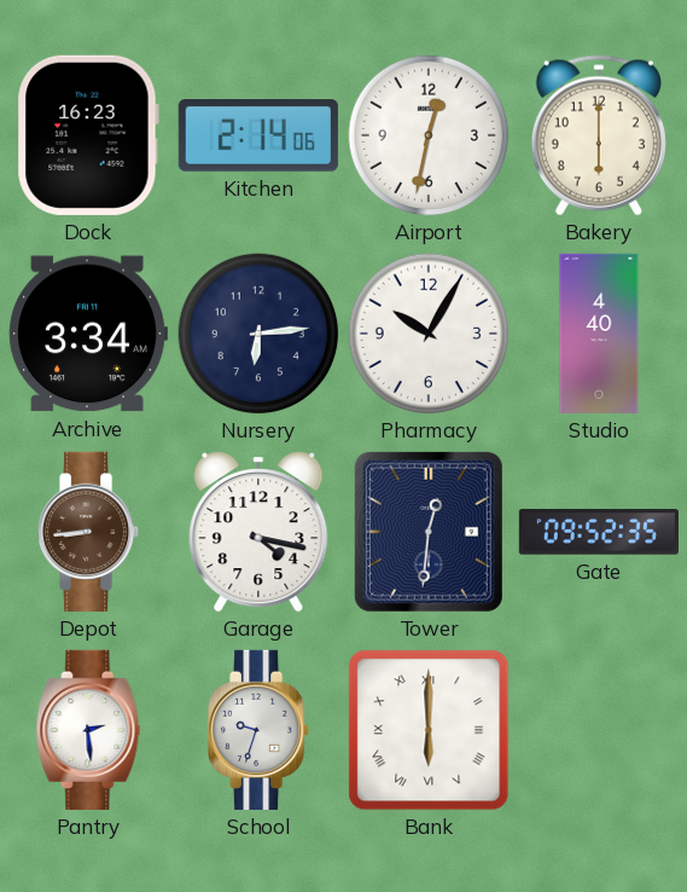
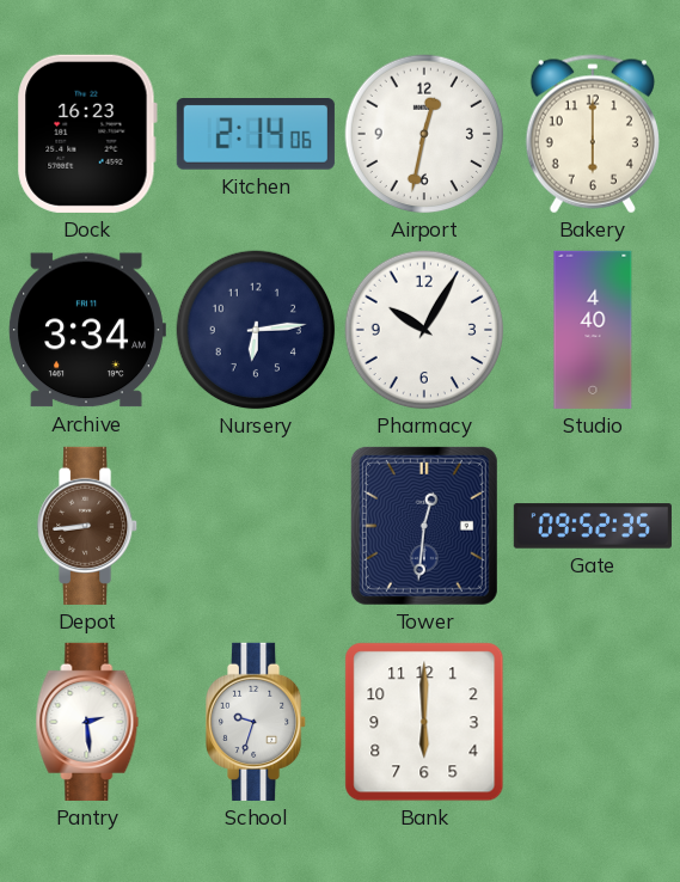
Garage: 4:17 -> none (258, 532)
Bank numerals: Roman -> Arabic (424, 722)
